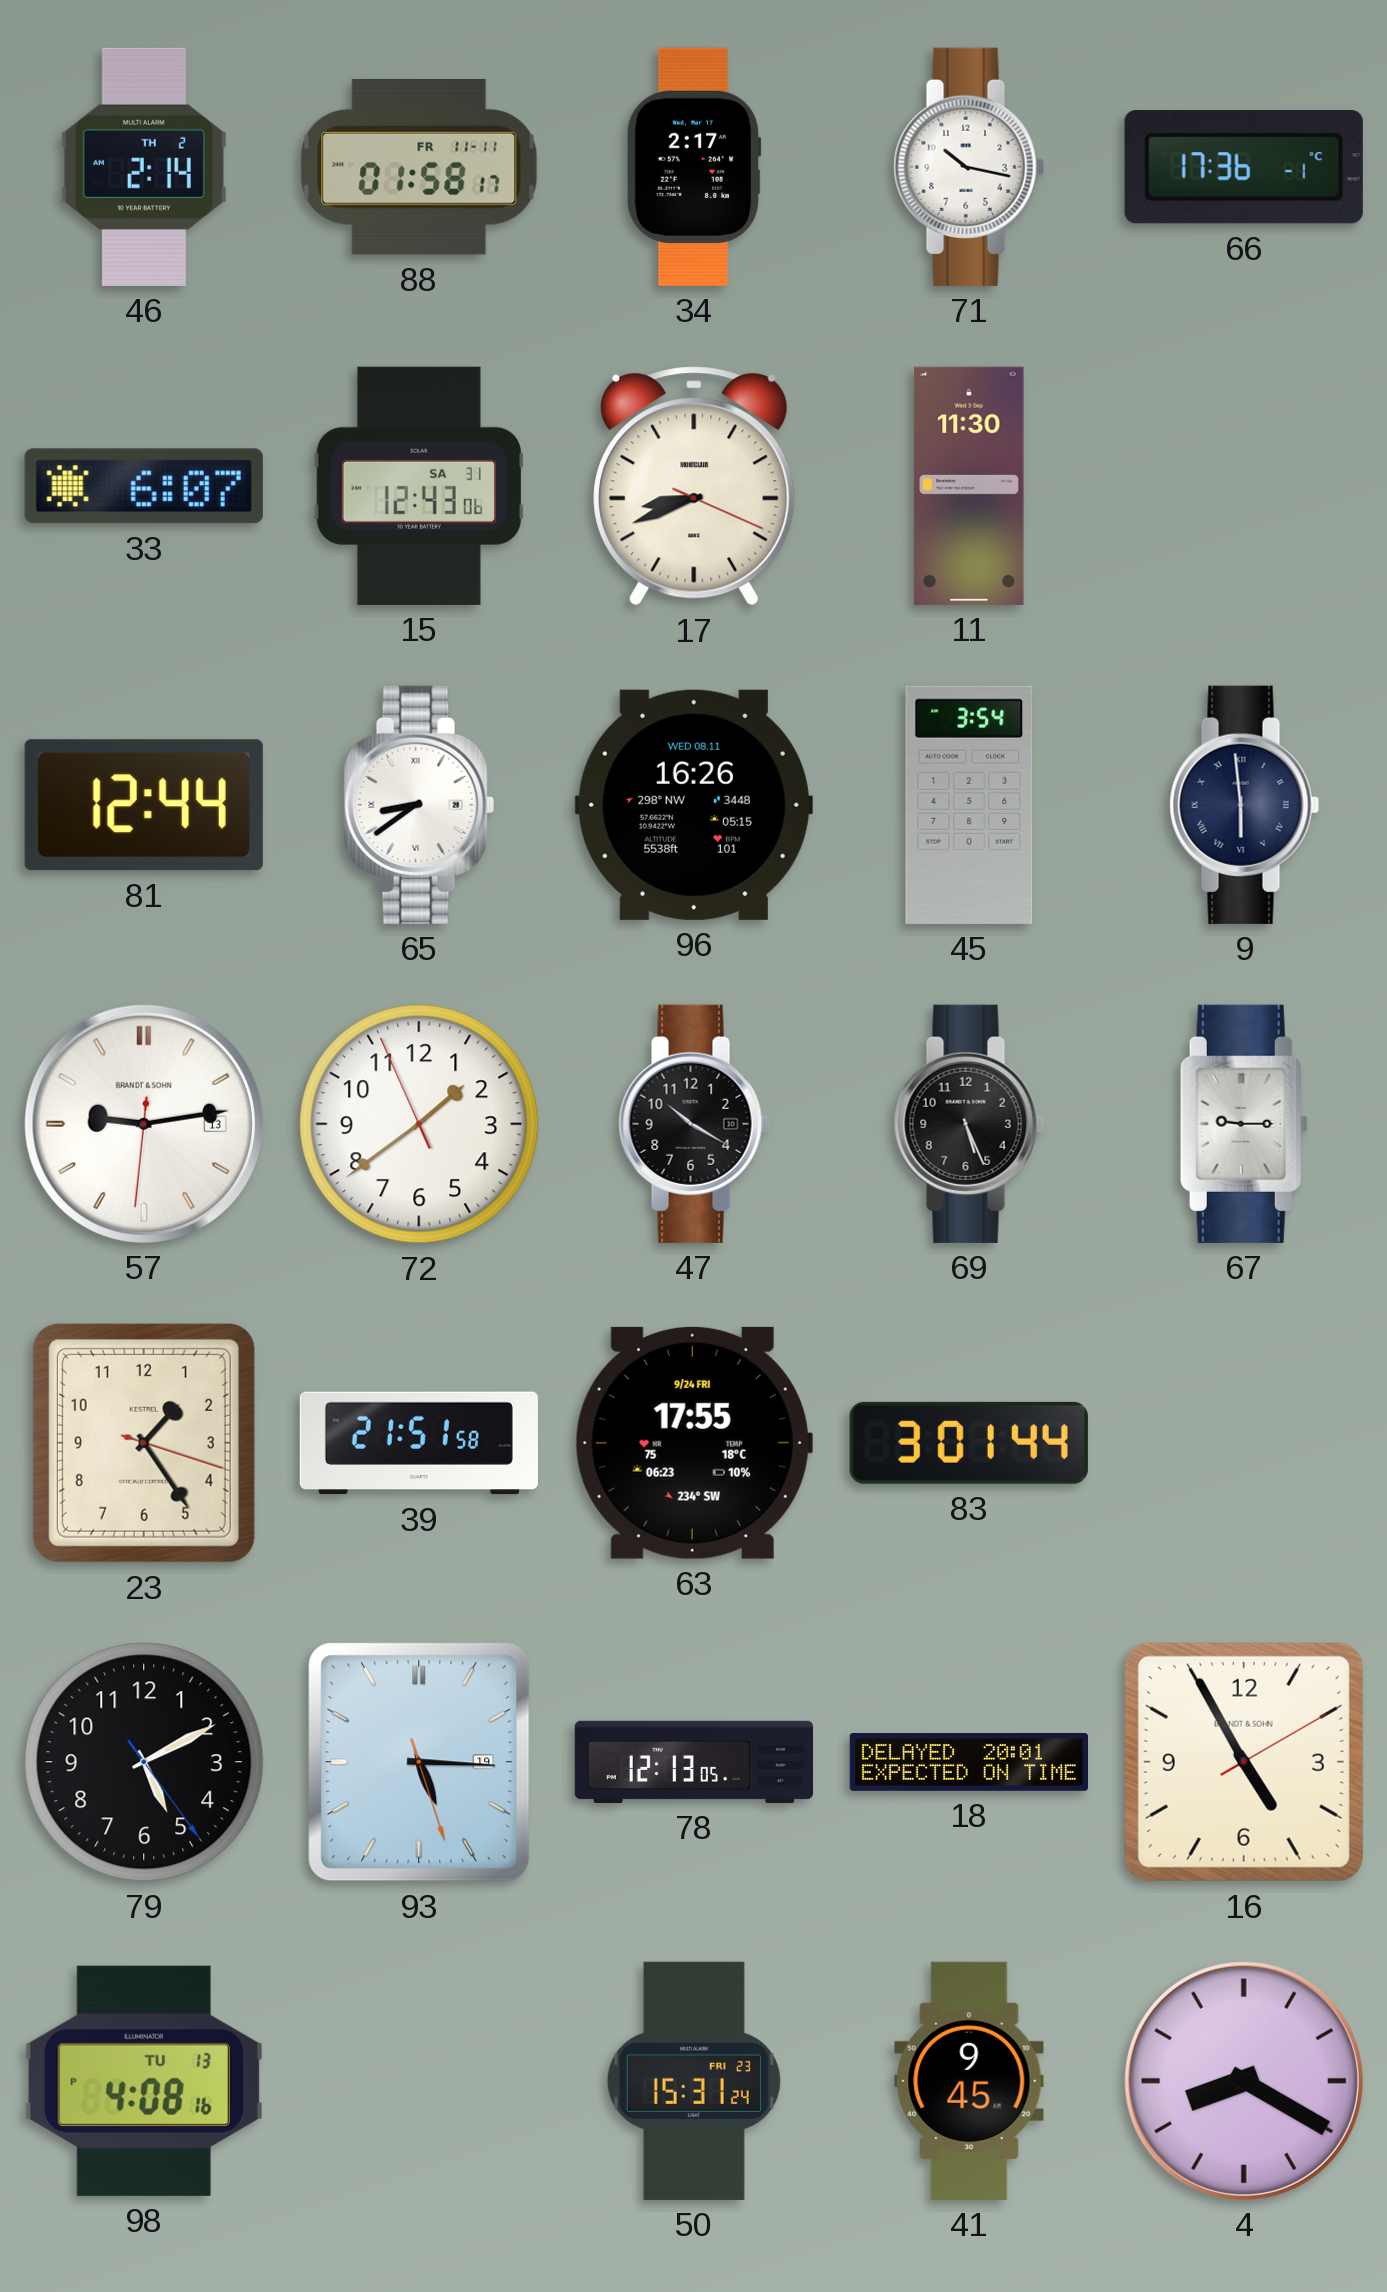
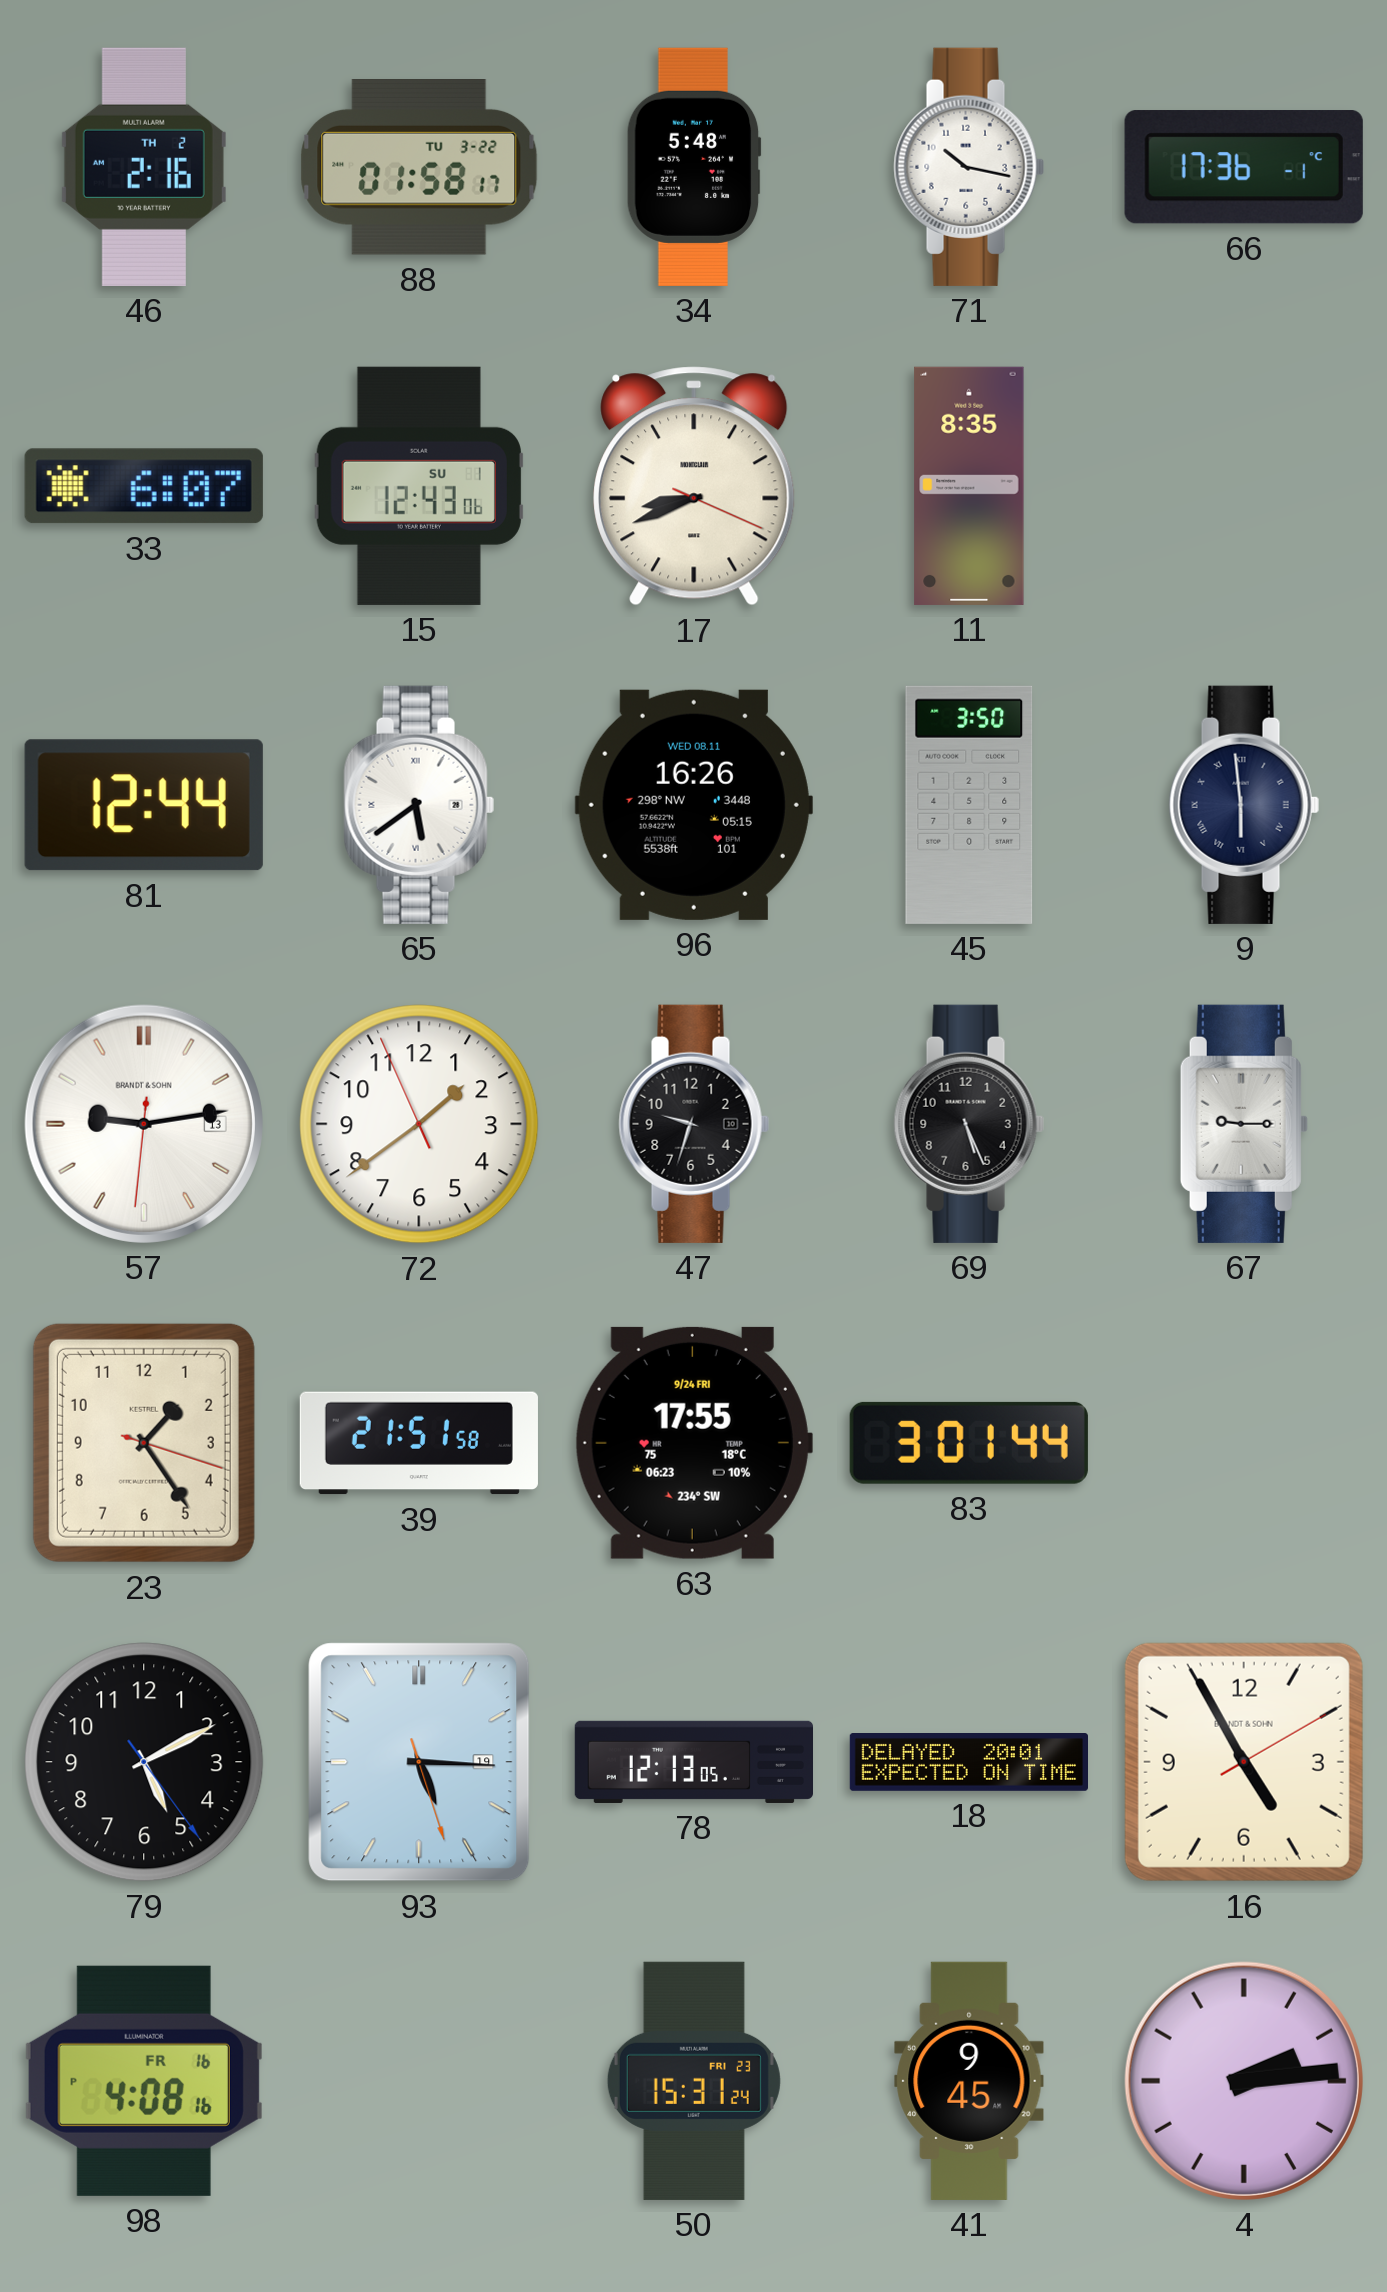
46: 2:14 -> 2:16 (144, 167)
88 date: FR 11-11 -> TU 3-22 (419, 168)
34: 2:17 -> 5:48 (694, 167)
15 date: SA 31 -> SU 1 (419, 486)
11: 11:30 -> 8:35 (969, 486)
65: 8:39 -> 5:39 (419, 805)
45: 3:54 -> 3:50 (969, 805)
47: 10:20 -> 9:33 (694, 1124)
98 date: TU 13 -> FR 16 (144, 2081)
4: 8:20 -> 2:14 (1244, 2081)
